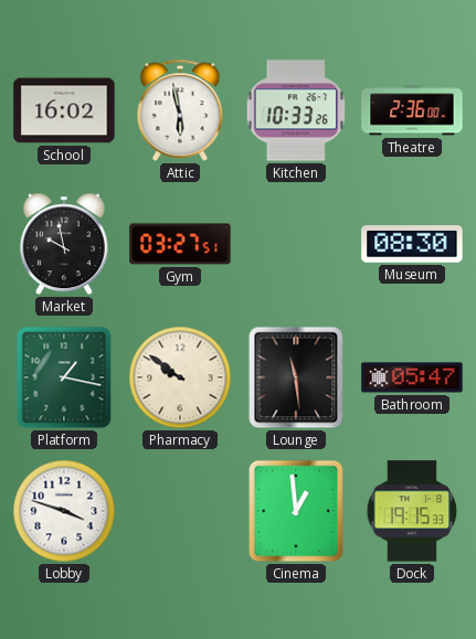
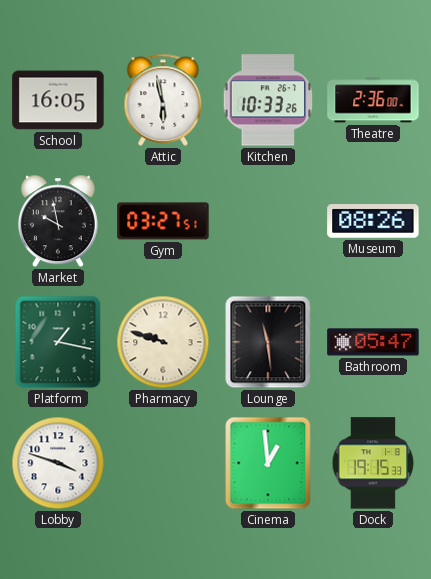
School: 16:02 -> 16:05 (58, 100)
Museum: 08:30 -> 08:26 (373, 222)
Pharmacy: 9:51 -> 9:48 (163, 342)
